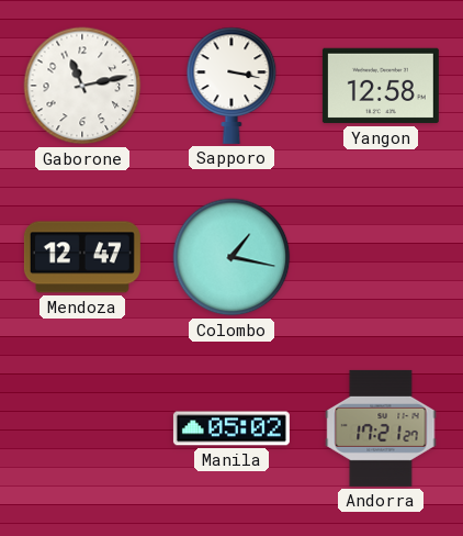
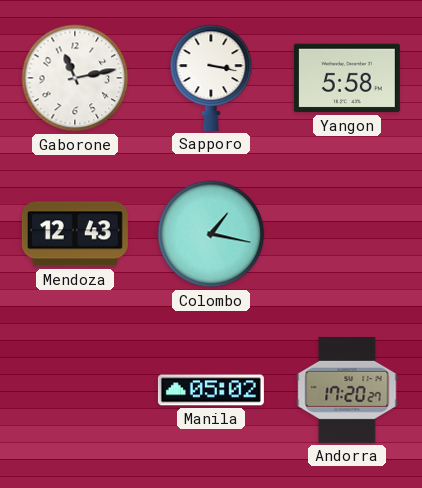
Yangon: 12:58 -> 5:58 (347, 78)
Mendoza: 12:47 -> 12:43 (75, 234)
Andorra: 17:21 -> 17:20 (347, 390)
